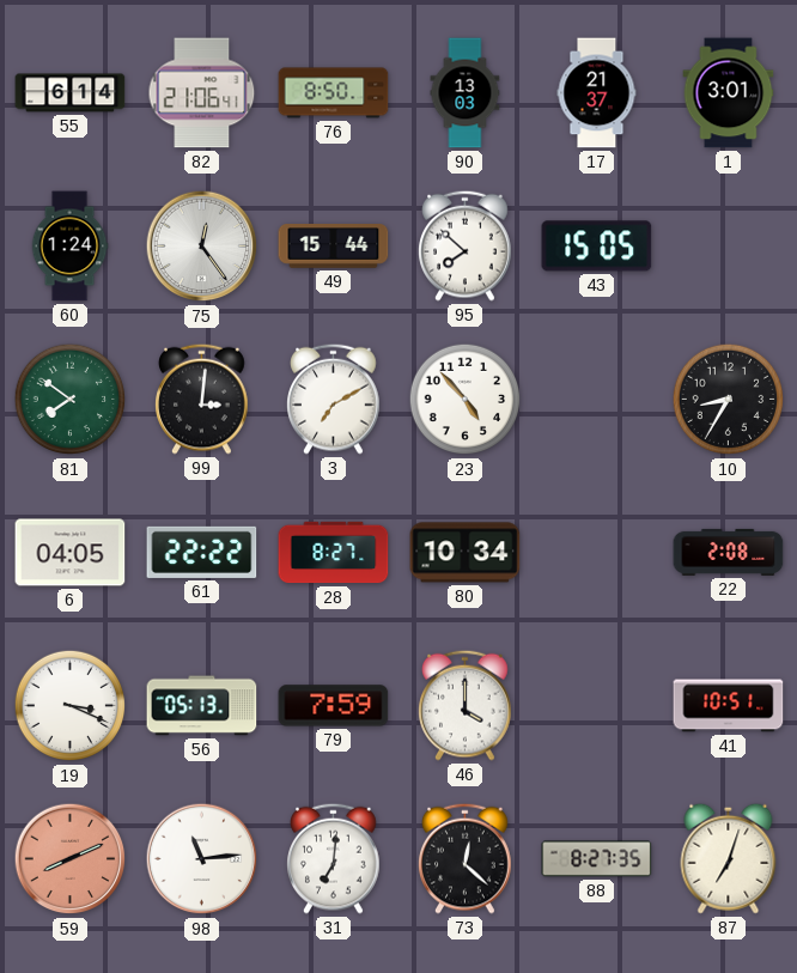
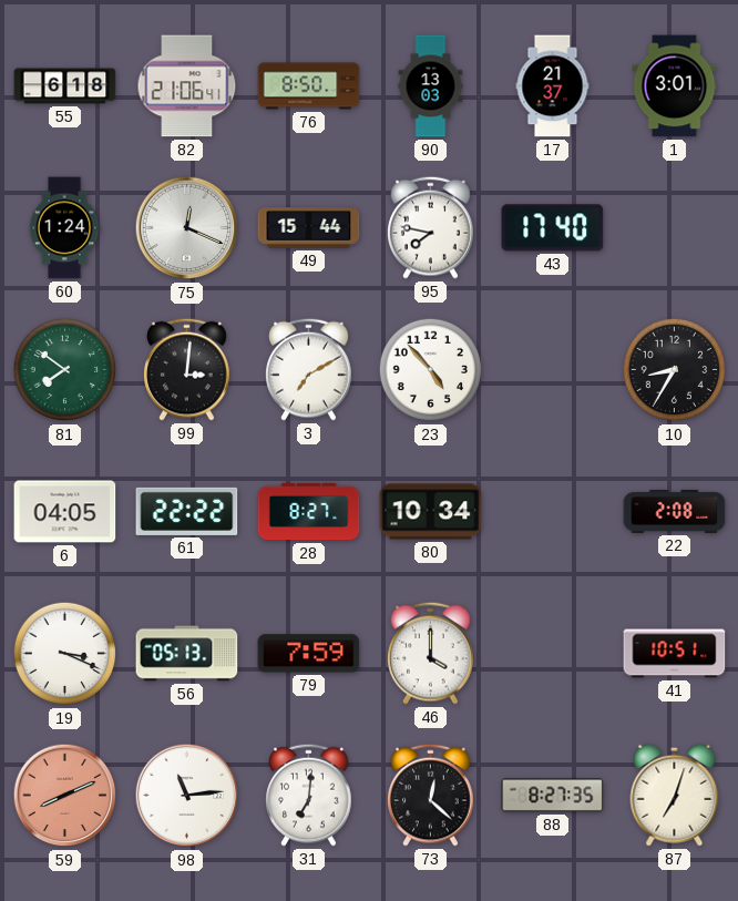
55: 6:14 -> 6:18 (65, 86)
75: 12:24 -> 12:19 (187, 228)
95: 7:52 -> 7:47 (431, 227)
43: 15:05 -> 17:40 (553, 228)
